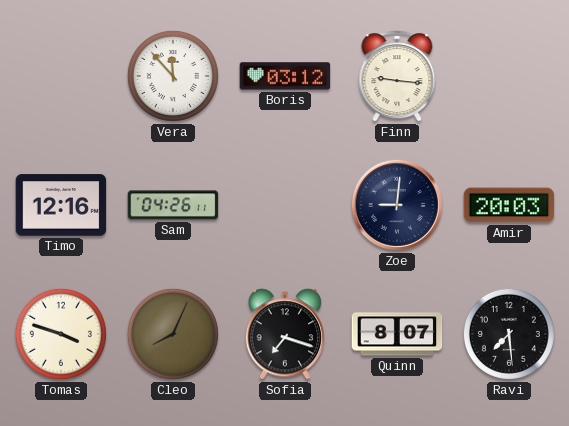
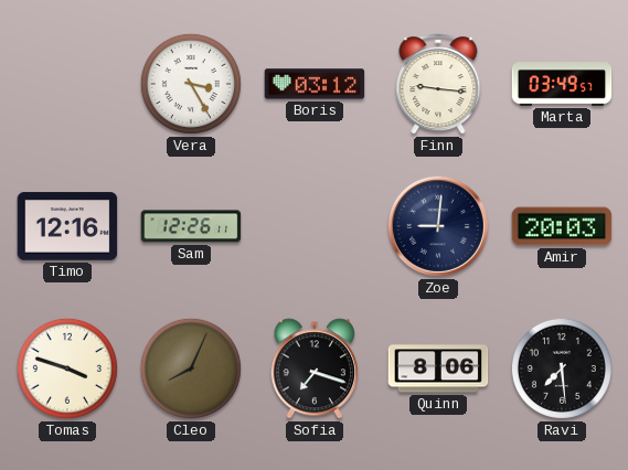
Vera: 11:53 -> 3:25 (191, 84)
Marta: none -> 03:49 (562, 84)
Sam: 04:26 -> 12:26 (191, 226)
Quinn: 8:07 -> 8:06 (438, 368)
